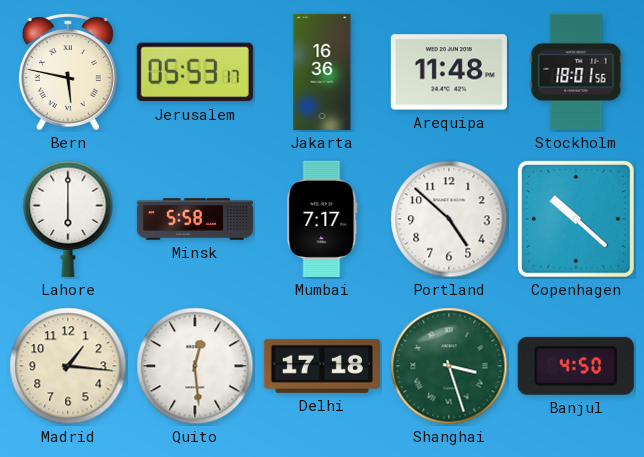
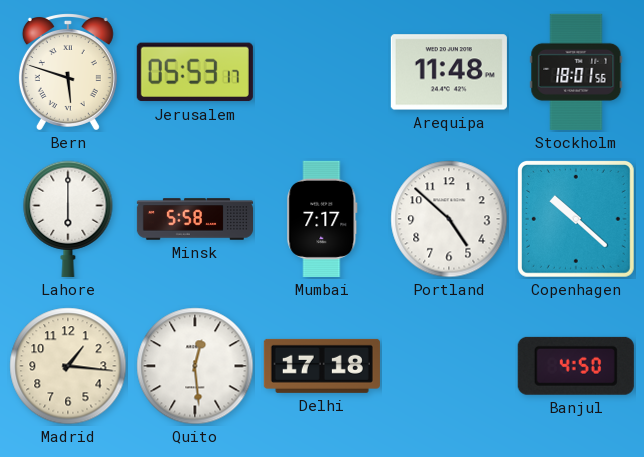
Bern: 5:47 -> 5:48 (68, 72)
Jakarta: 16:36 -> none (322, 72)
Shanghai: 3:27 -> none (449, 366)
